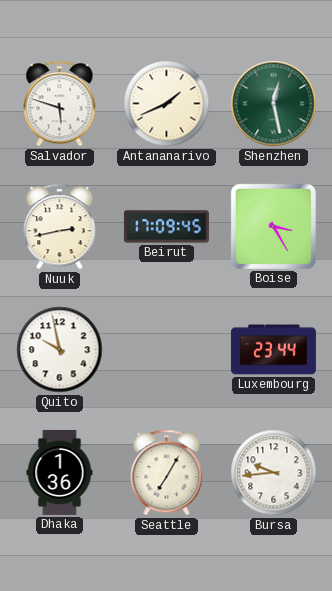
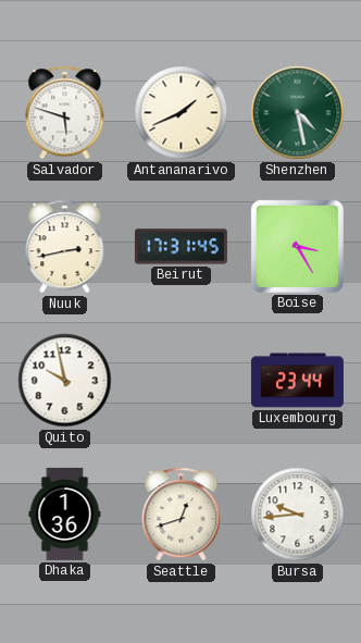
Shenzhen: 12:28 -> 4:28 (298, 113)
Beirut: 17:09 -> 17:31 (180, 247)
Seattle: 7:05 -> 12:42 (182, 515)
